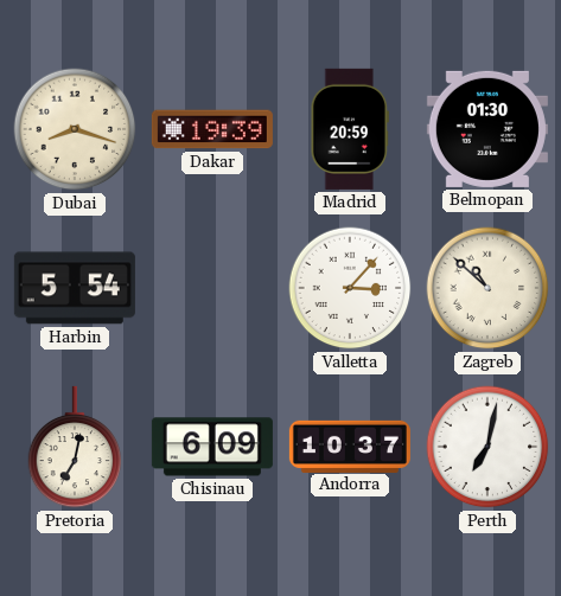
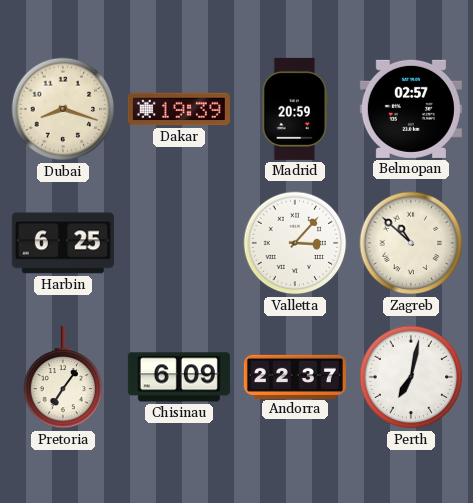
Belmopan: 01:30 -> 02:57 (411, 109)
Harbin: 5:54 -> 6:25 (63, 243)
Pretoria: 7:02 -> 7:06 (63, 377)
Andorra: 10:37 -> 22:37 (295, 376)
